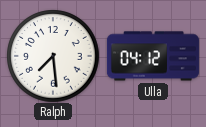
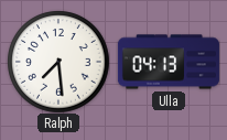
Ulla: 04:12 -> 04:13 (169, 62)
